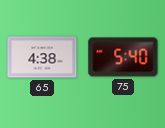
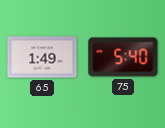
65: 4:38 -> 1:49 (42, 57)
